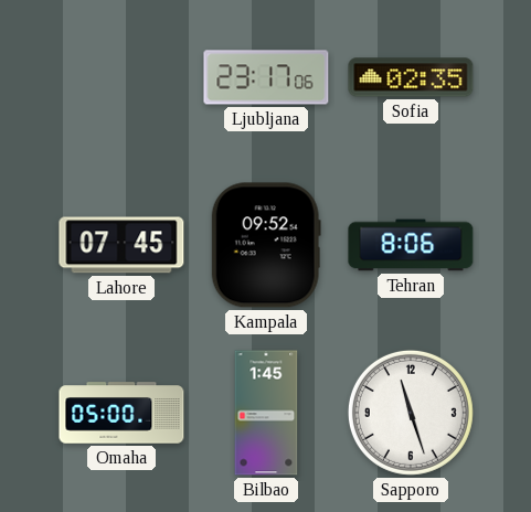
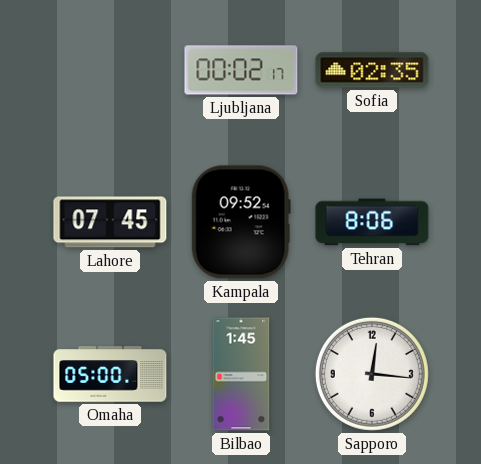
Ljubljana: 23:17 -> 00:02 (241, 70)
Sapporo: 11:27 -> 12:16 (372, 374)
